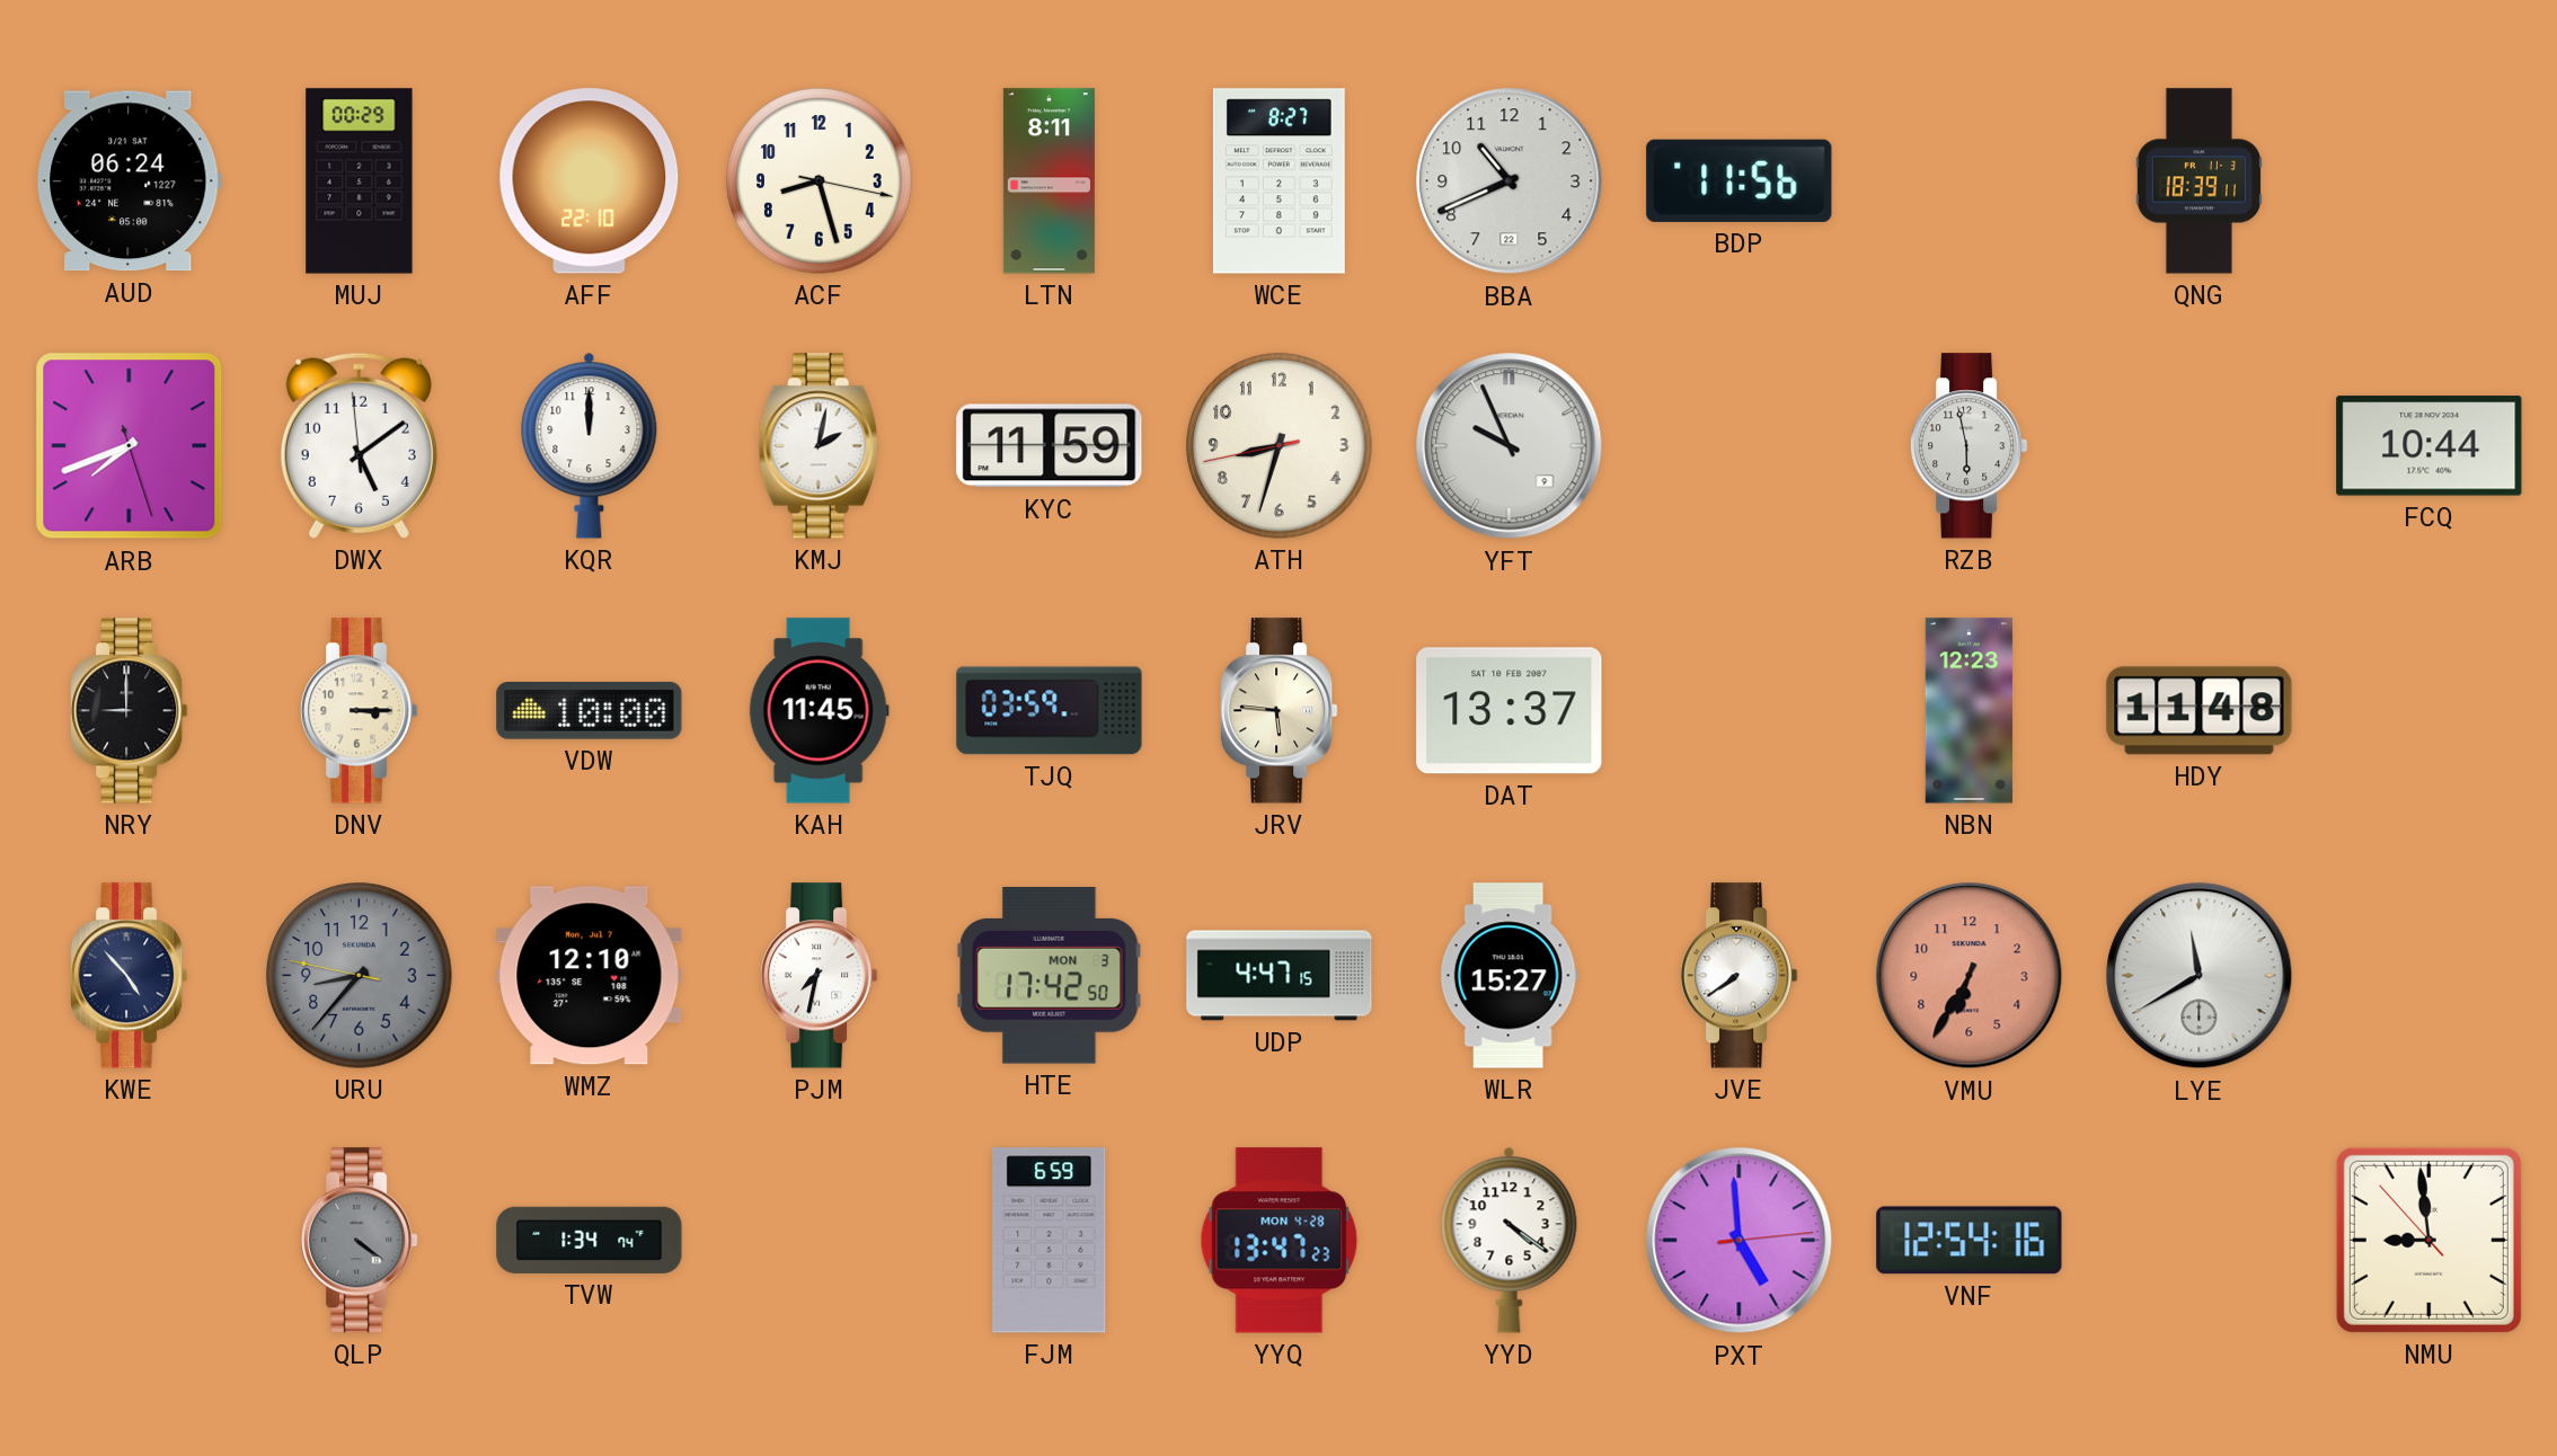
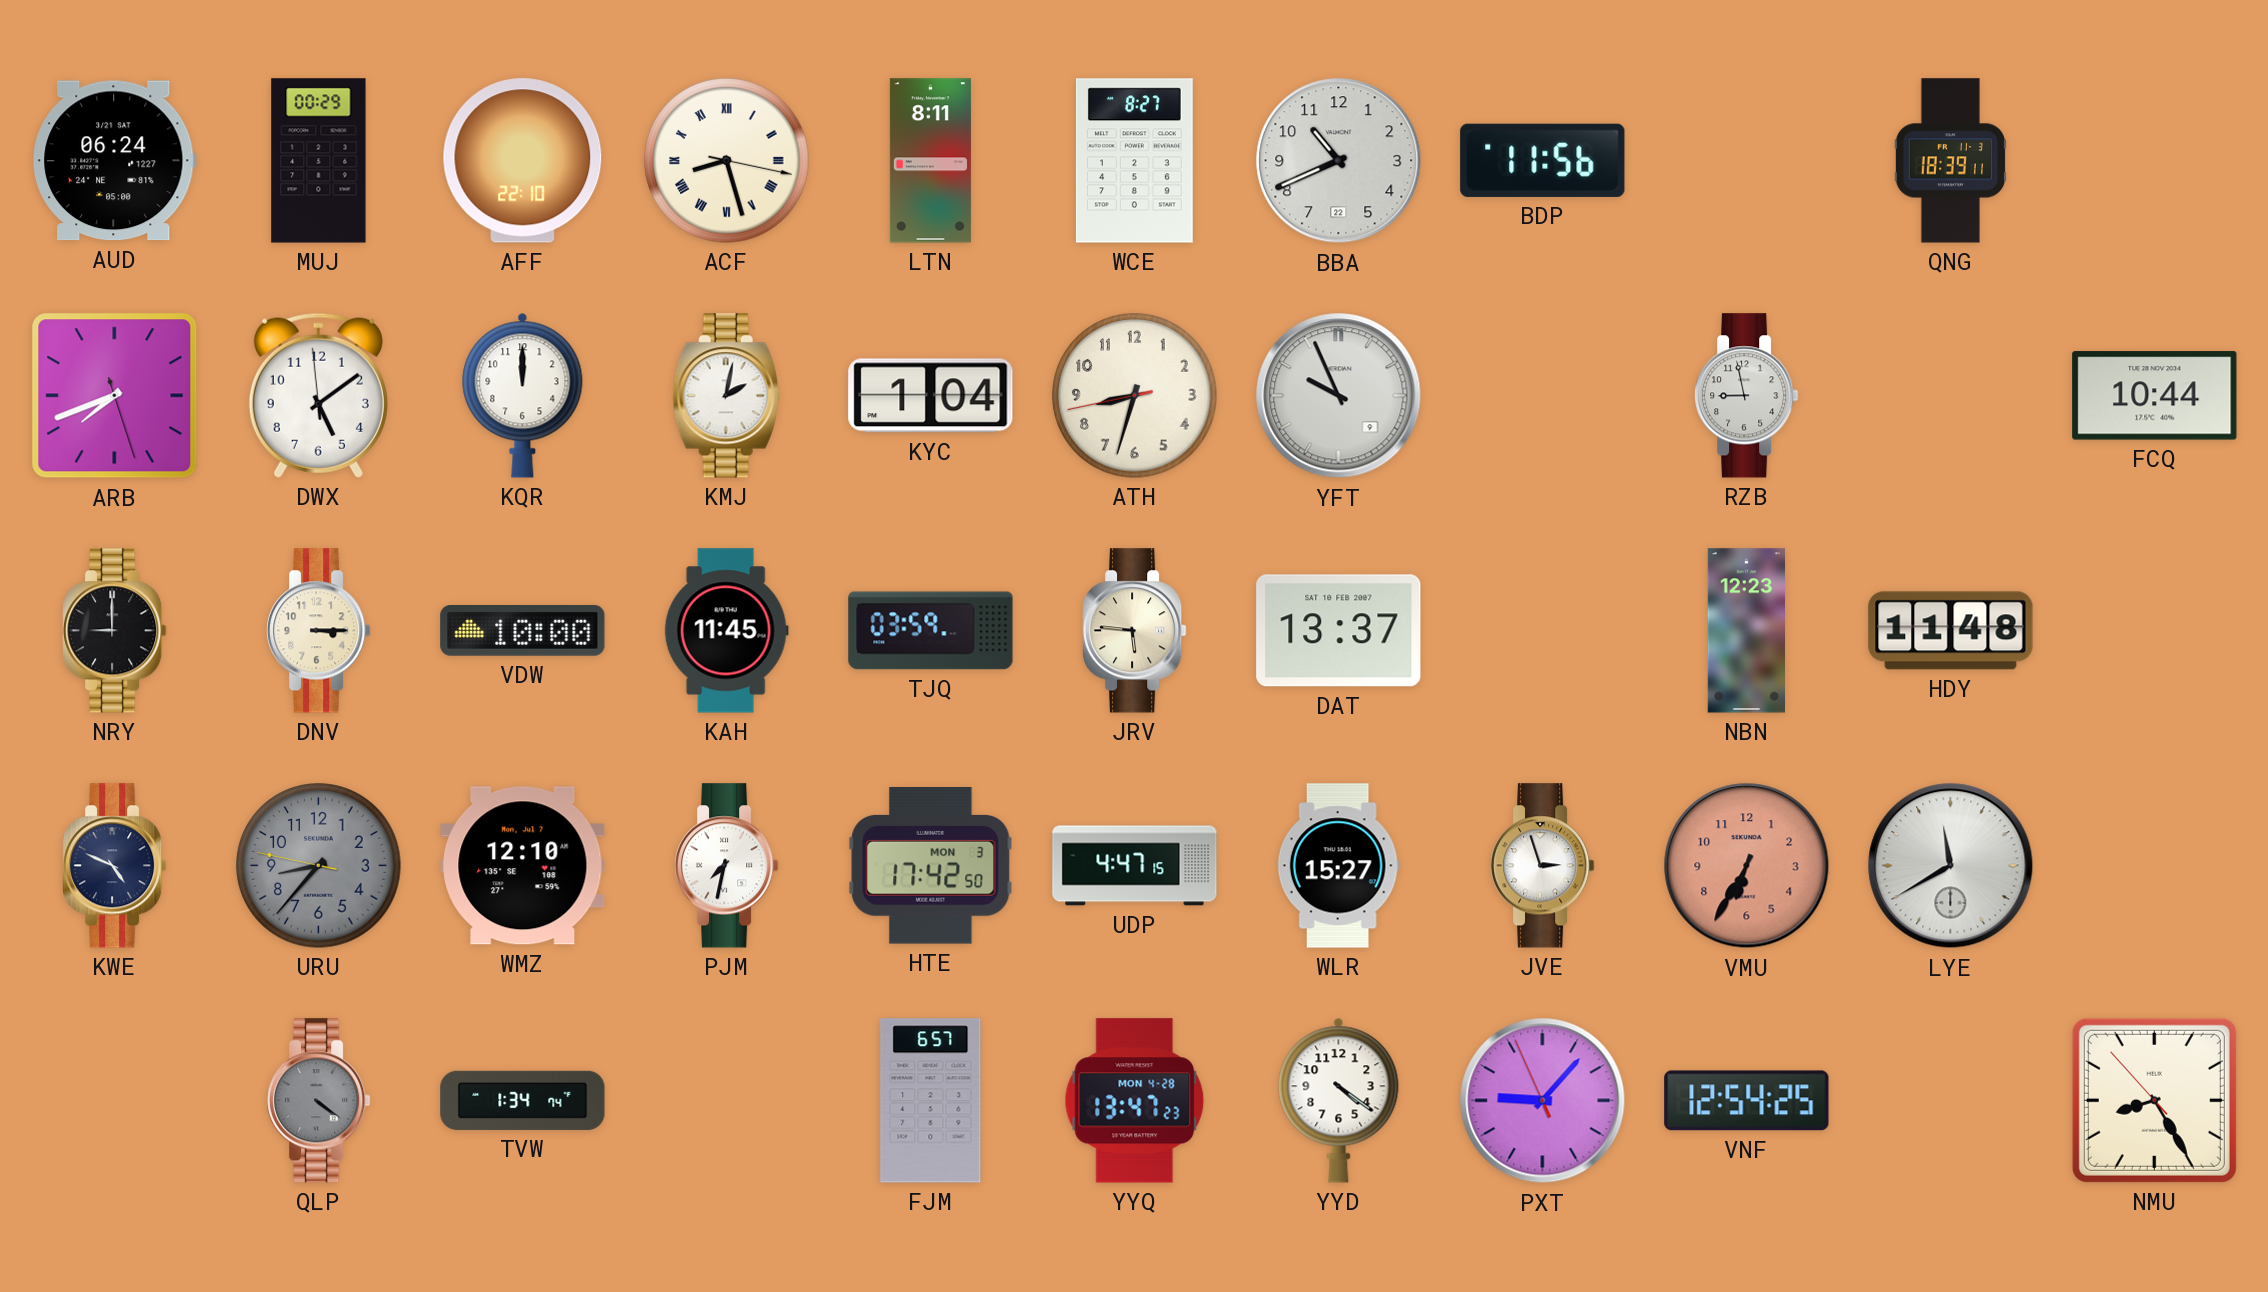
ACF numerals: Arabic -> Roman (727, 161)
KYC: 11:59 -> 1:04 (931, 396)
RZB: 5:58 -> 8:58 (1747, 396)
KWE: 4:53 -> 4:49 (115, 866)
JVE: 7:39 -> 2:57 (1543, 866)
FJM: 6:59 -> 6:57 (931, 1101)
PXT: 4:59 -> 9:06 (1543, 1101)
VNF: 12:54:16 -> 12:54:25 (1747, 1101)
NMU: 8:58 -> 8:24 (2154, 1100)
